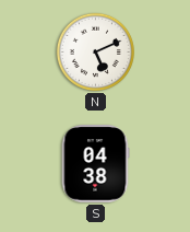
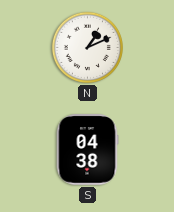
N: 5:11 -> 1:11 (87, 47)
